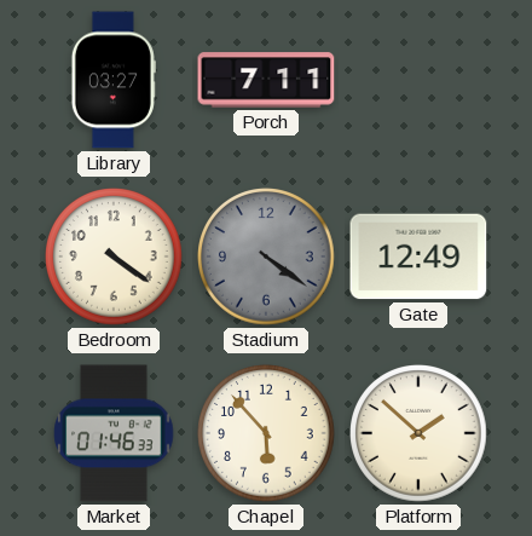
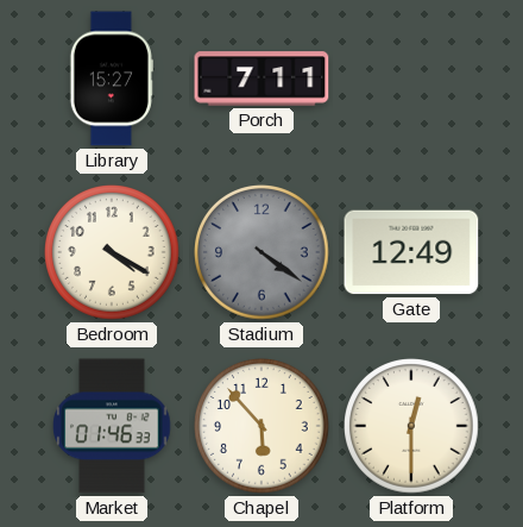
Library: 03:27 -> 15:27 (112, 79)
Bedroom: 4:21 -> 4:20 (113, 253)
Platform: 1:52 -> 12:30 (412, 427)
